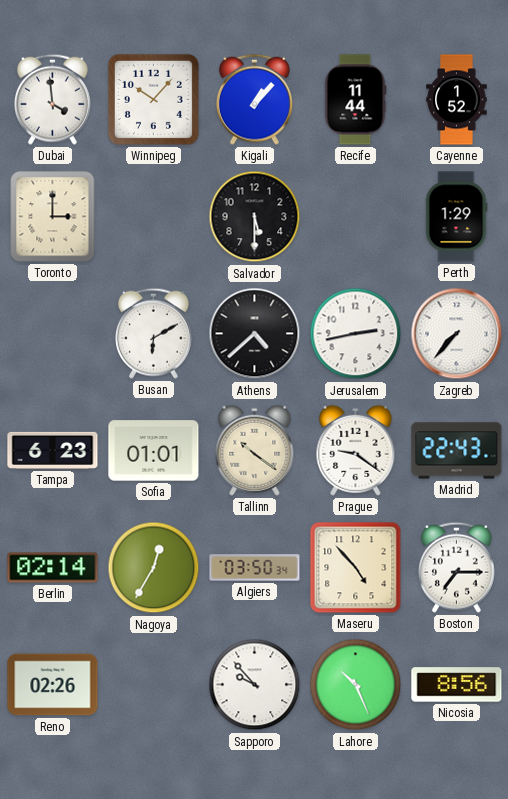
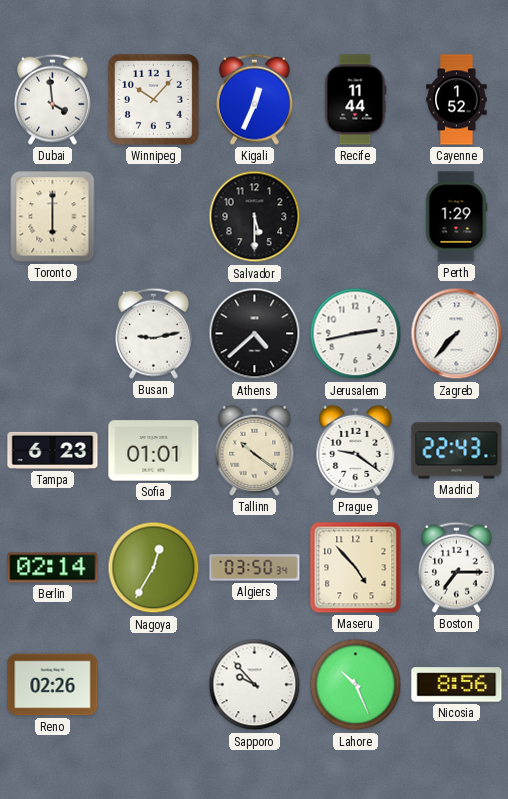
Kigali: 1:07 -> 12:34 (254, 99)
Toronto: 3:00 -> 6:00 (53, 217)
Busan: 6:10 -> 9:13 (153, 333)
